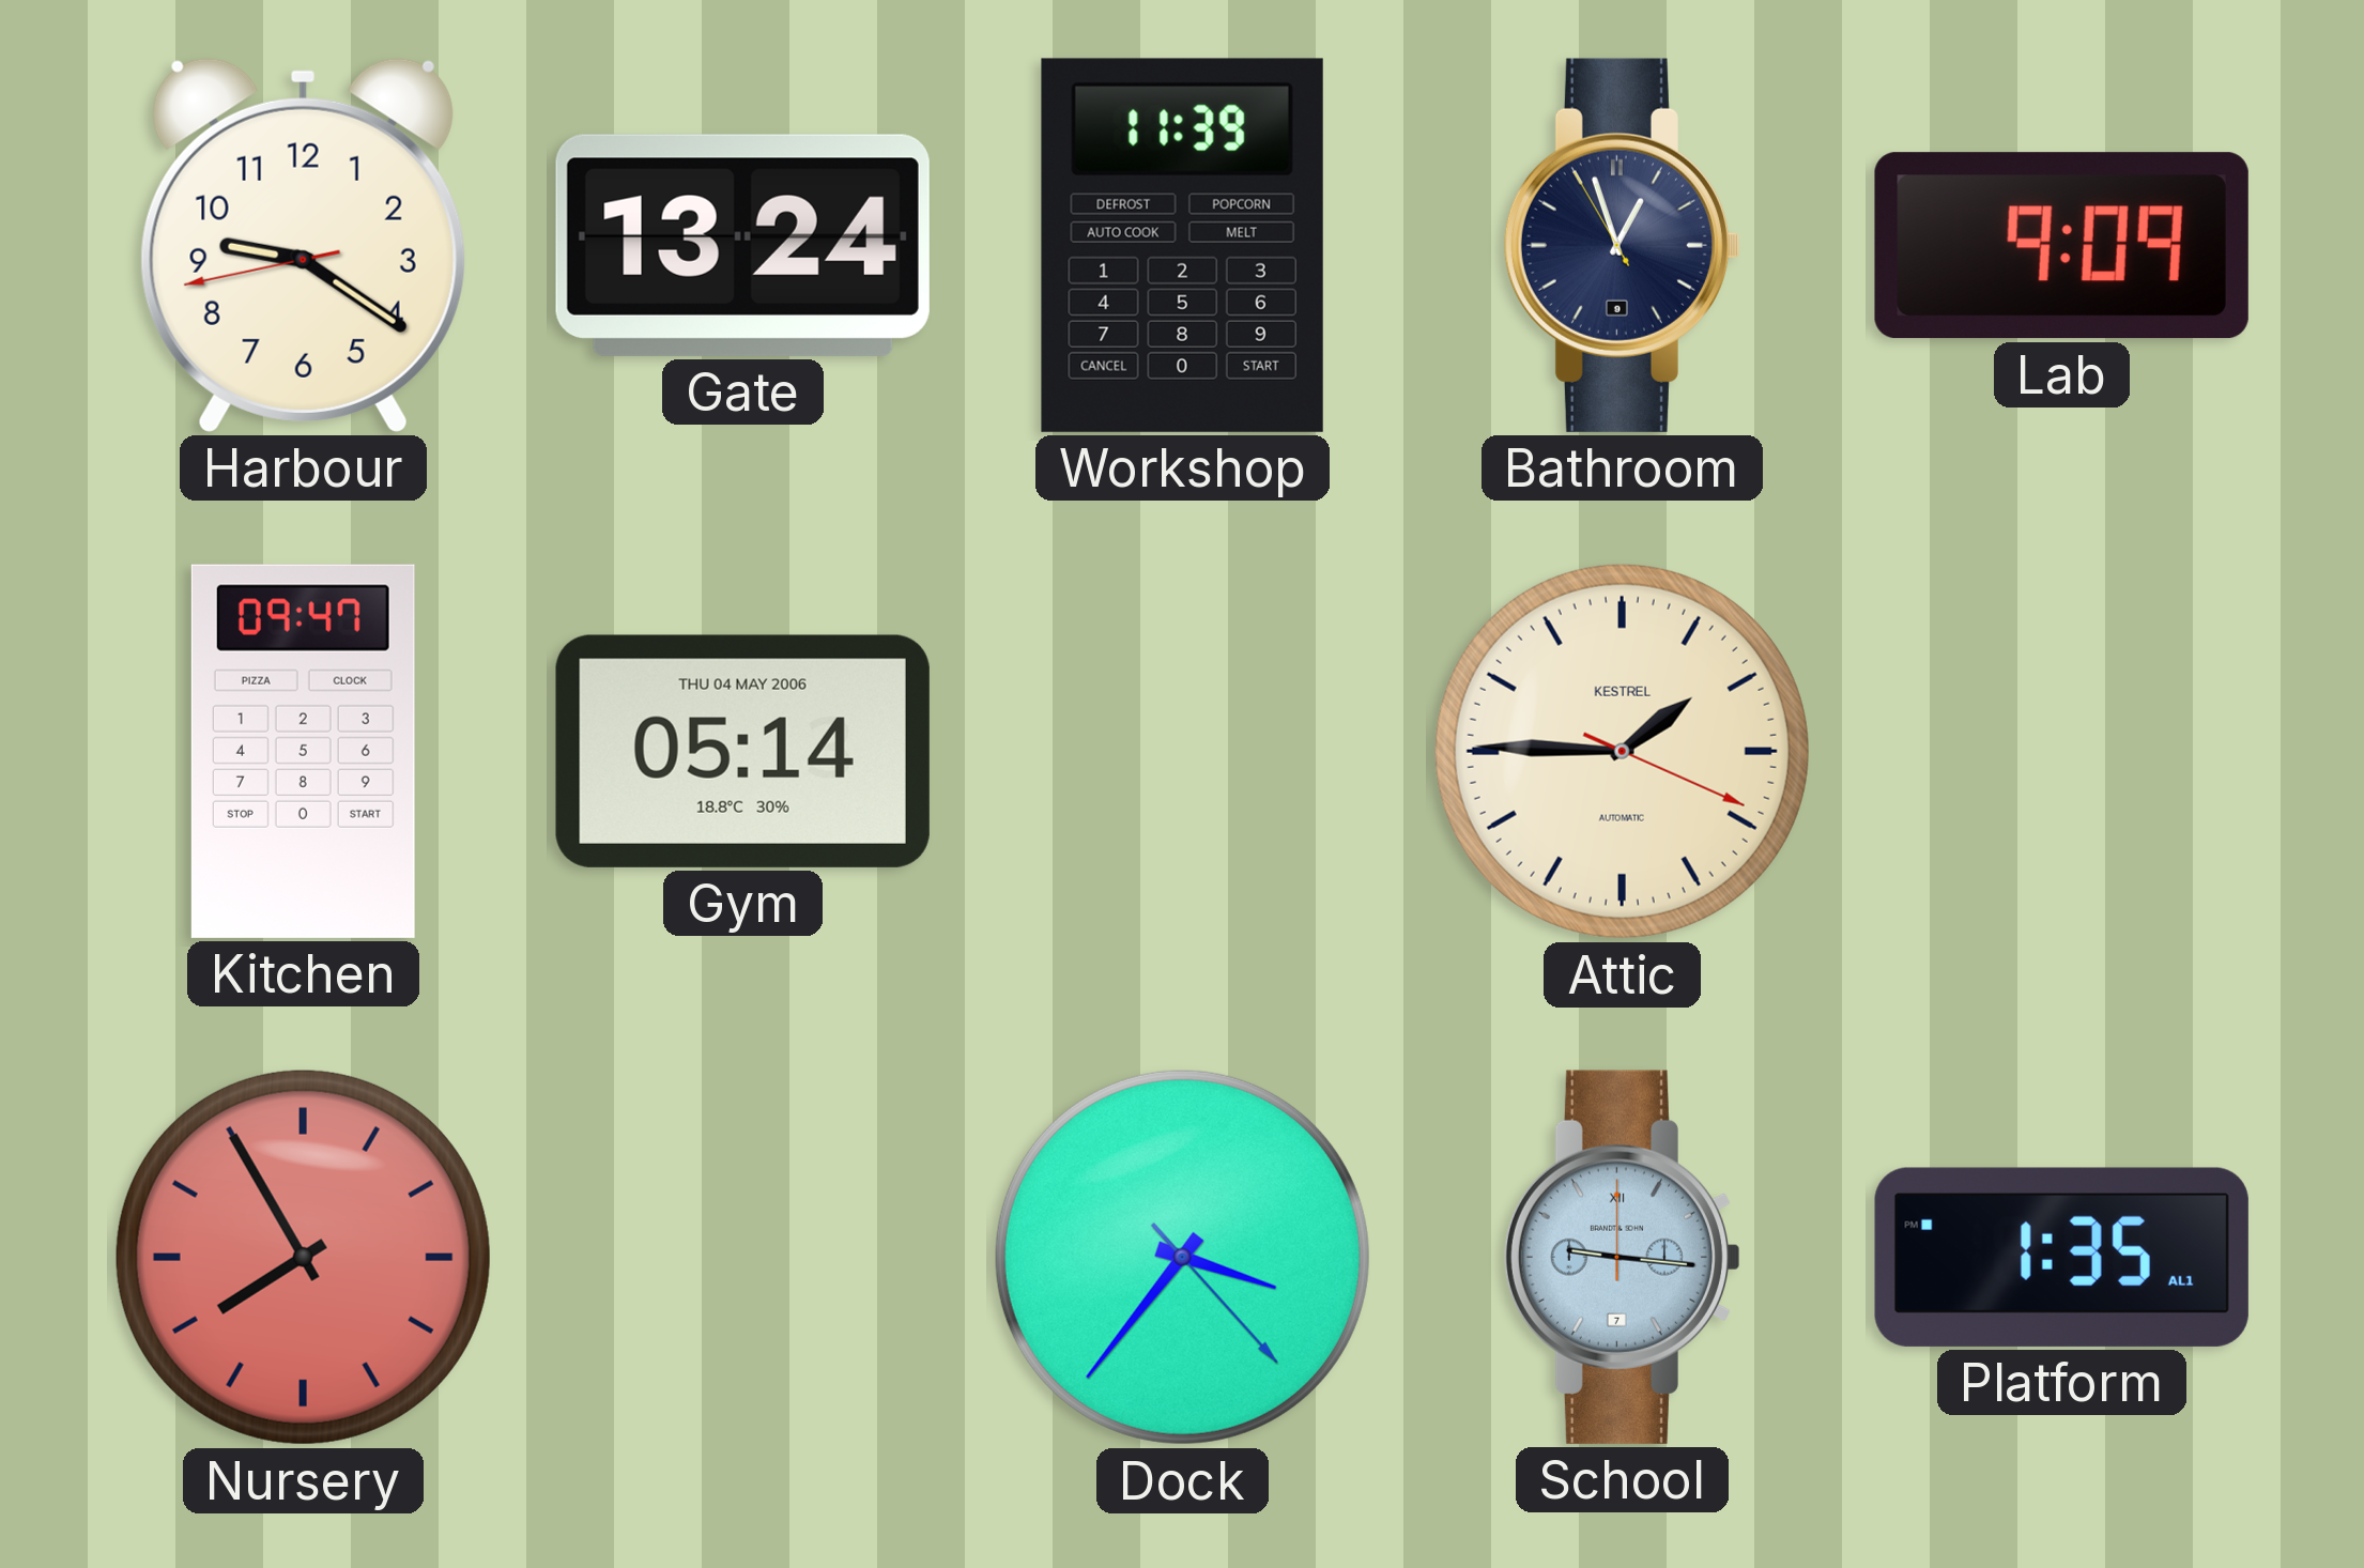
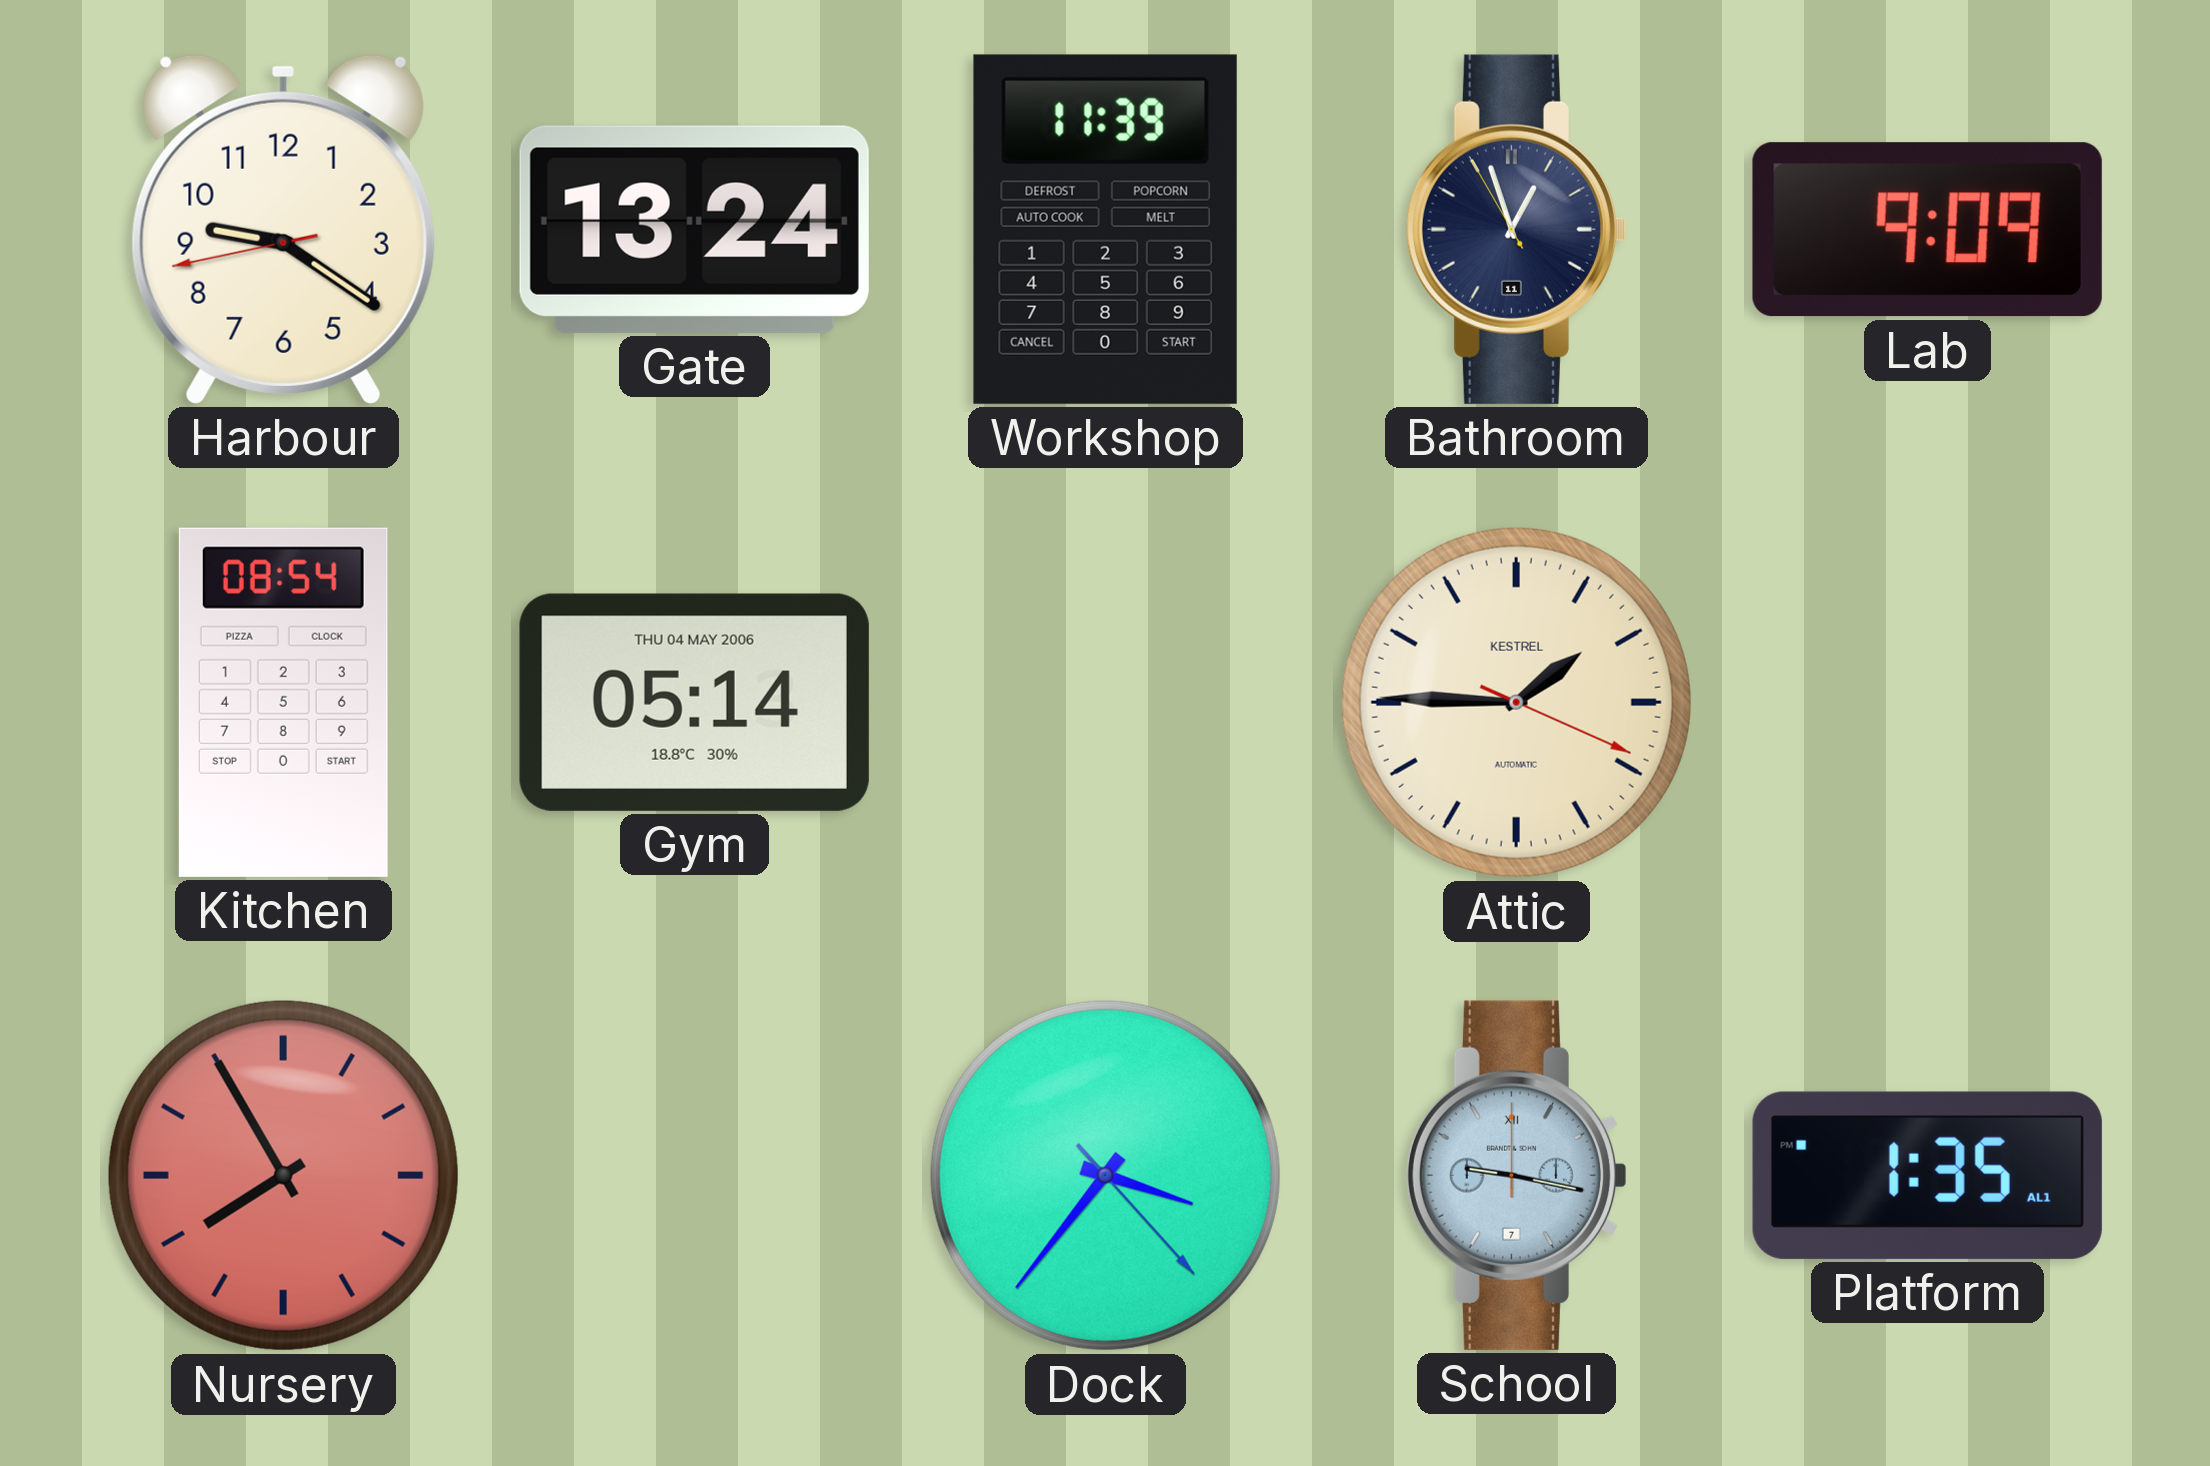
Bathroom date: 9 -> 11 (1516, 229)
Kitchen: 09:47 -> 08:54 (283, 702)
School: 9:16 -> 9:17 (1516, 1175)
